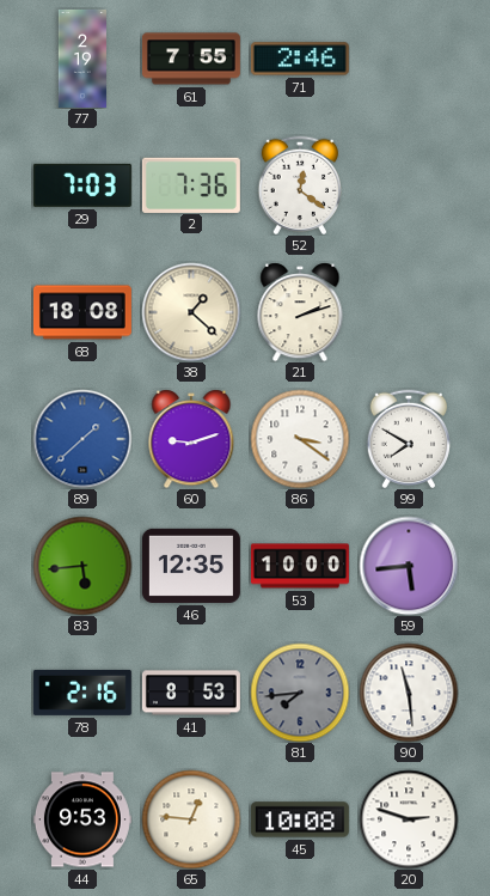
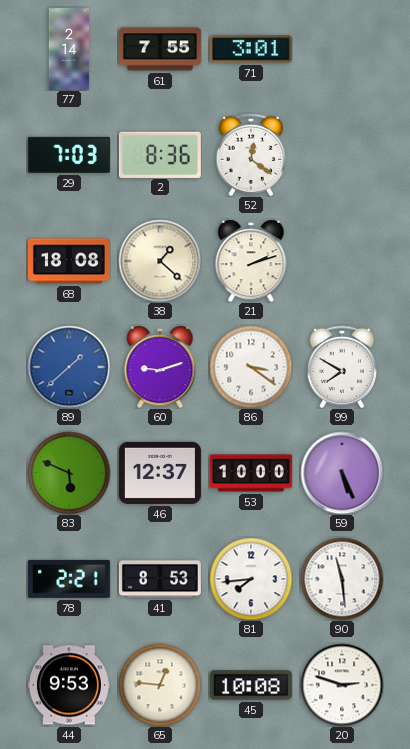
77: 2:19 -> 2:14 (69, 49)
71: 2:46 -> 3:01 (251, 49)
2: 7:36 -> 8:36 (160, 154)
83: 5:44 -> 5:49 (69, 473)
46: 12:35 -> 12:37 (160, 473)
59: 5:44 -> 5:26 (342, 473)
78: 2:16 -> 2:21 (69, 579)
81 dial: grey -> white (251, 579)
